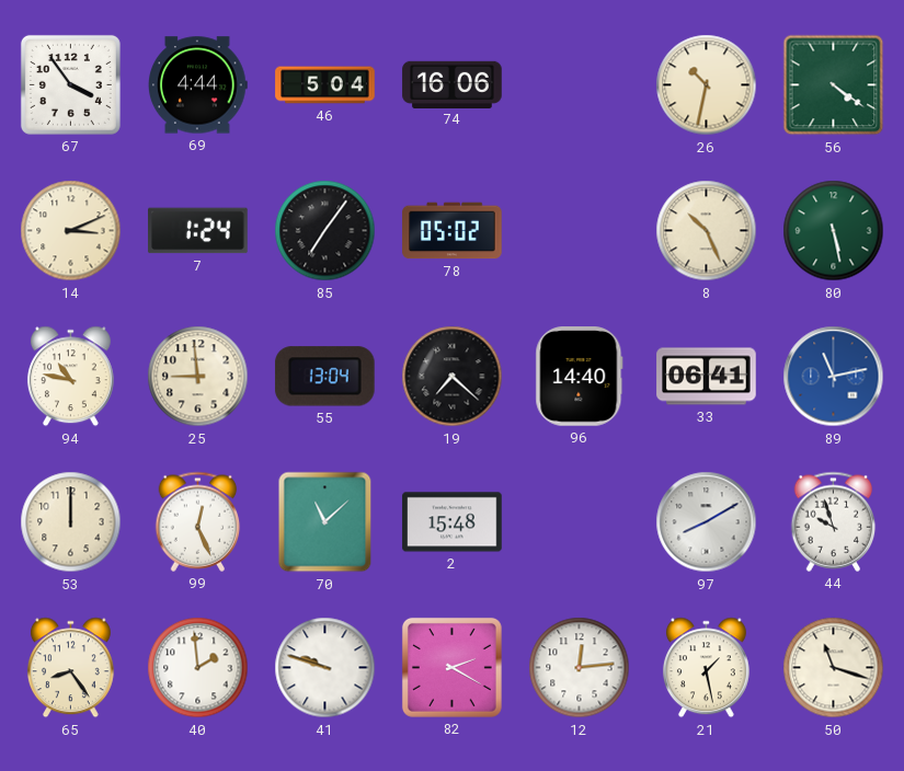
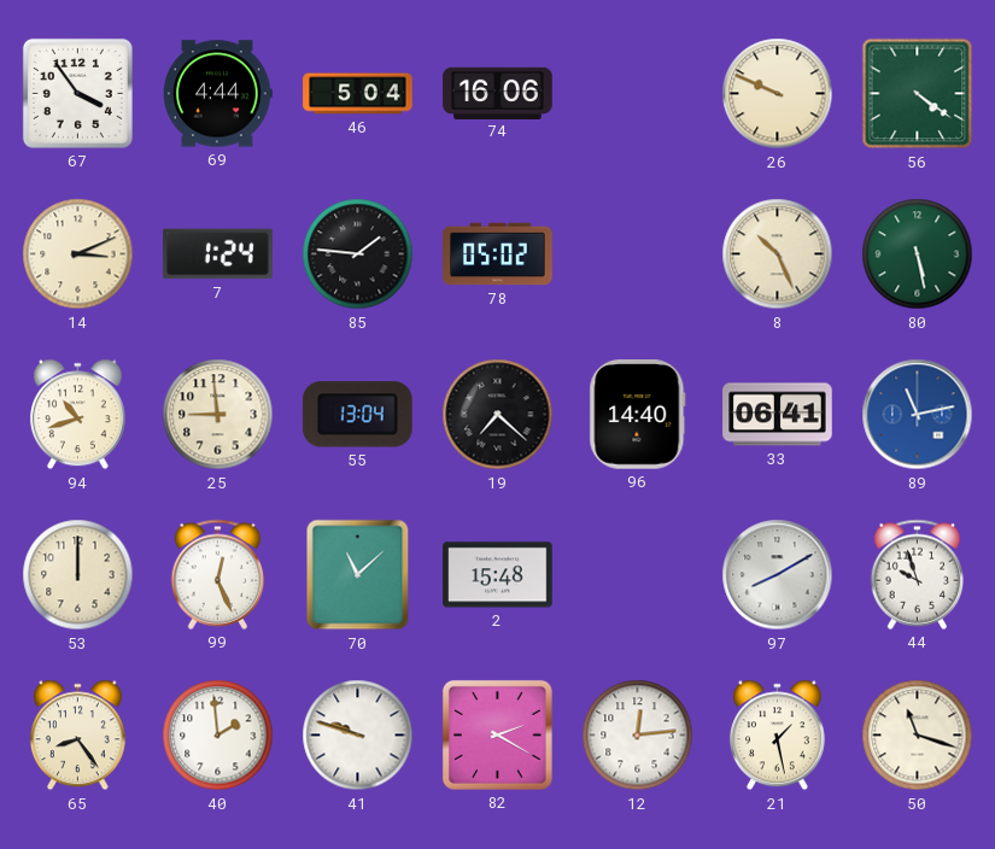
26: 10:32 -> 9:49 (778, 94)
85: 7:06 -> 1:46 (358, 254)
94: 10:47 -> 10:42 (77, 415)
